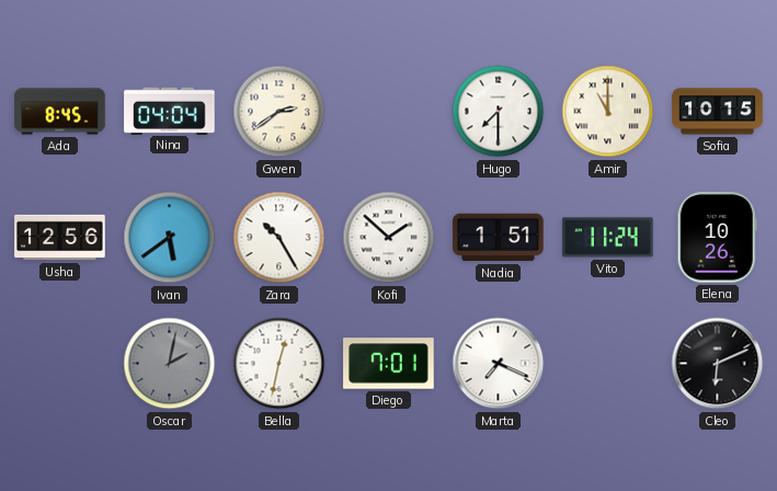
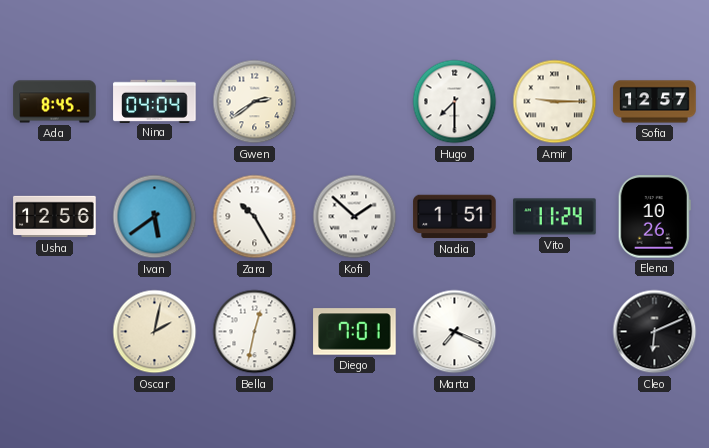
Amir: 11:00 -> 9:15 (555, 102)
Sofia: 10:15 -> 12:57 (655, 102)
Oscar dial: grey -> cream (155, 332)
